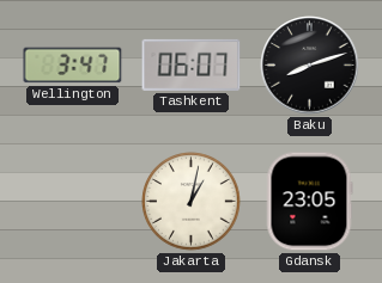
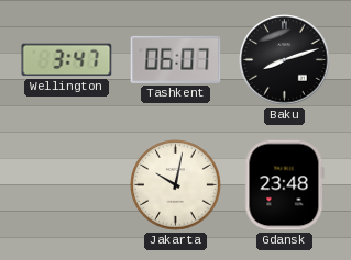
Jakarta: 1:02 -> 10:02 (176, 185)
Gdansk: 23:05 -> 23:48 (284, 185)
